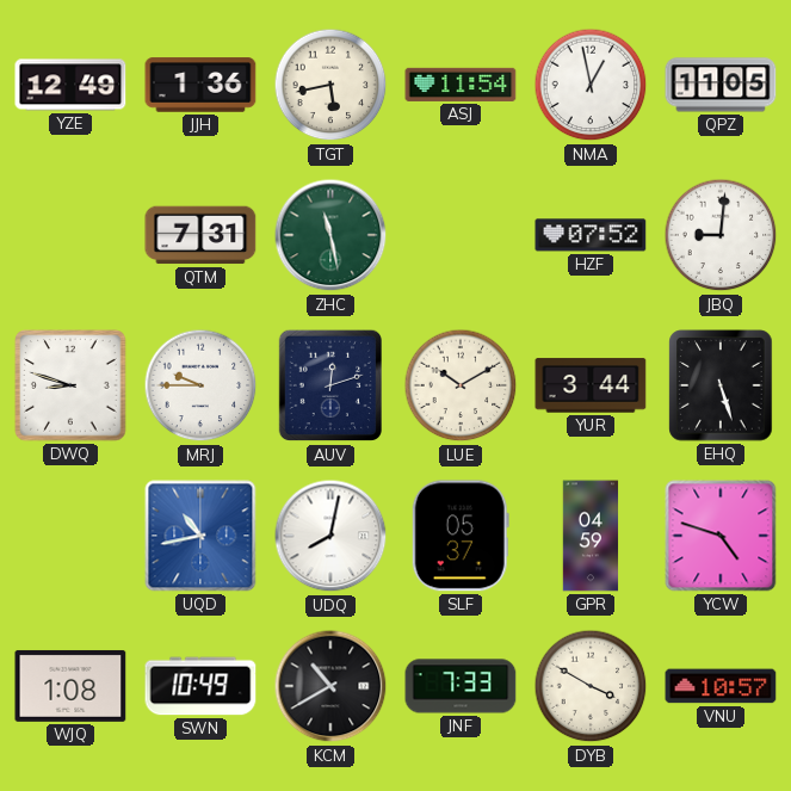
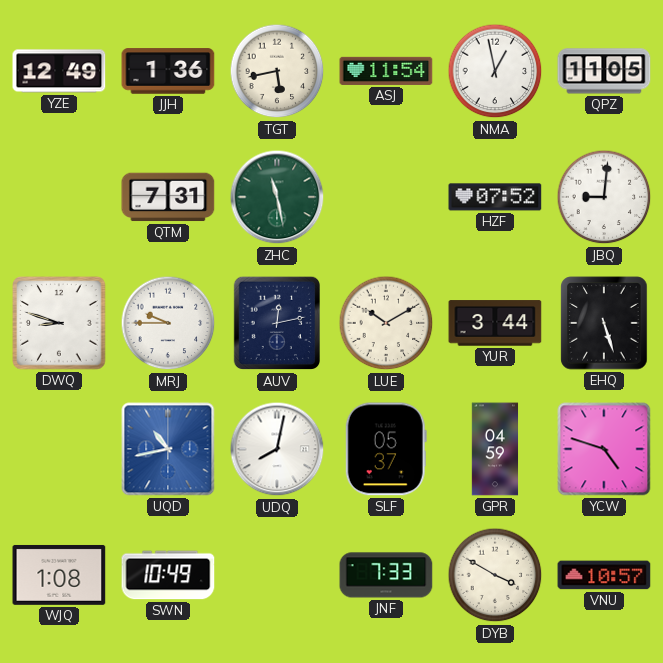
AUV: 12:12 -> 12:13 (276, 323)
KCM: 10:40 -> none (330, 686)
